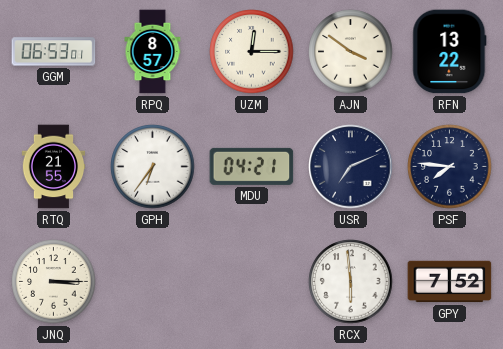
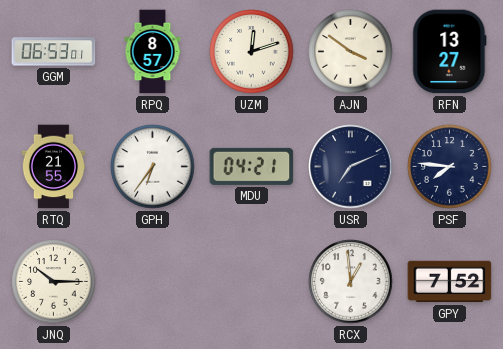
UZM: 12:15 -> 12:12 (252, 52)
RFN: 13:22 -> 13:27 (450, 52)
JNQ: 3:15 -> 10:15 (54, 282)
RCX: 5:59 -> 12:59 (351, 282)
